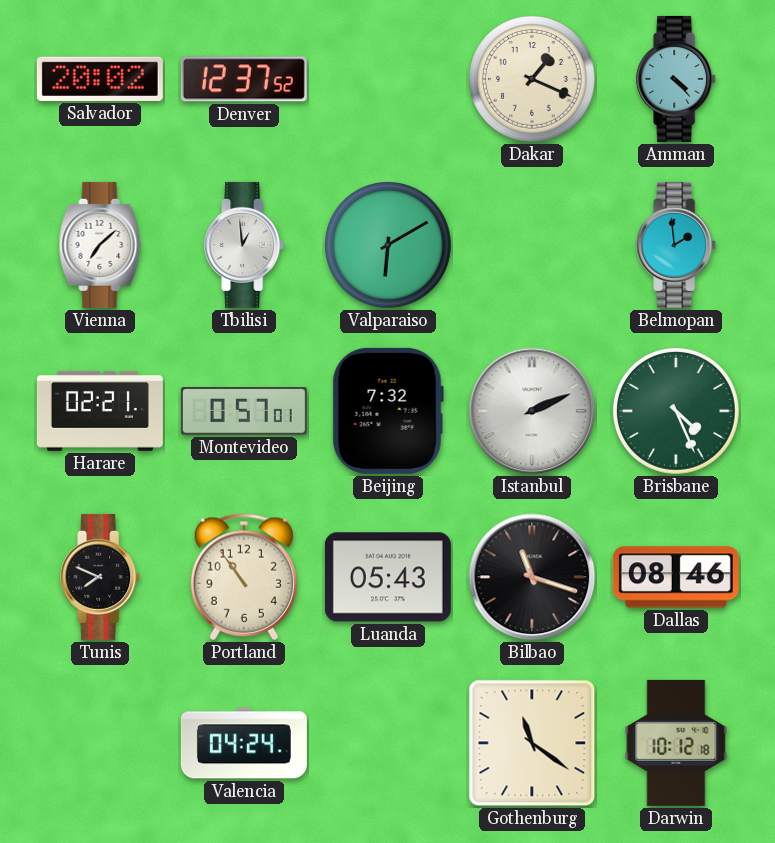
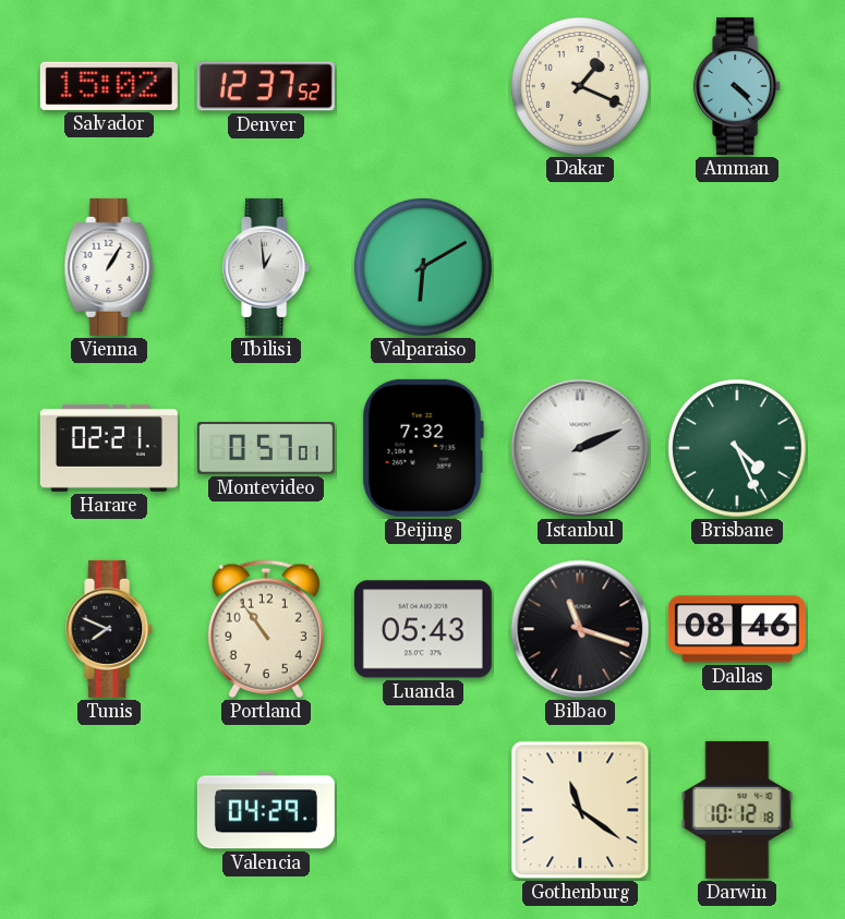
Salvador: 20:02 -> 15:02 (109, 86)
Vienna: 7:08 -> 1:05 (109, 267)
Belmopan: 1:59 -> none (677, 245)
Valencia: 04:24 -> 04:29 (266, 810)
